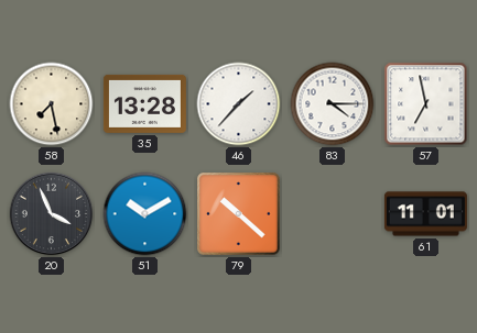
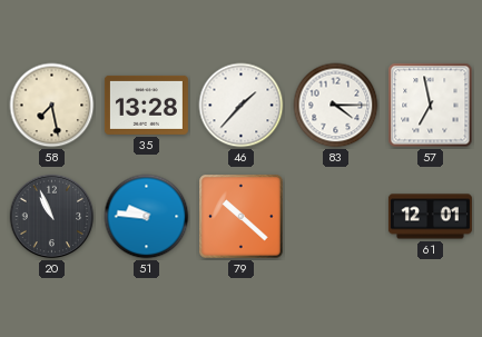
20: 3:56 -> 10:56 (52, 217)
51: 10:10 -> 9:46 (147, 217)
61: 11:01 -> 12:01 (430, 217)
